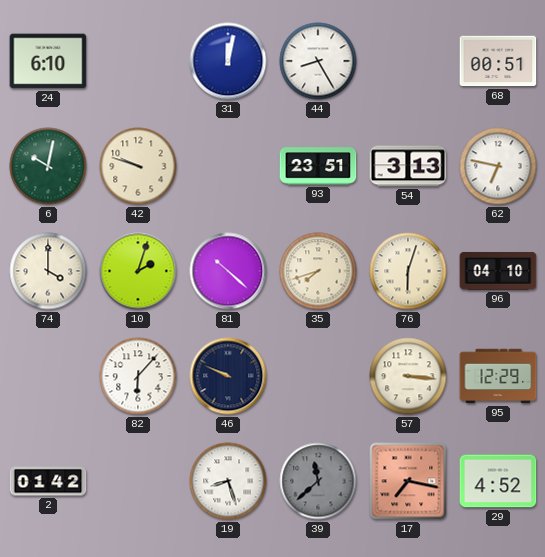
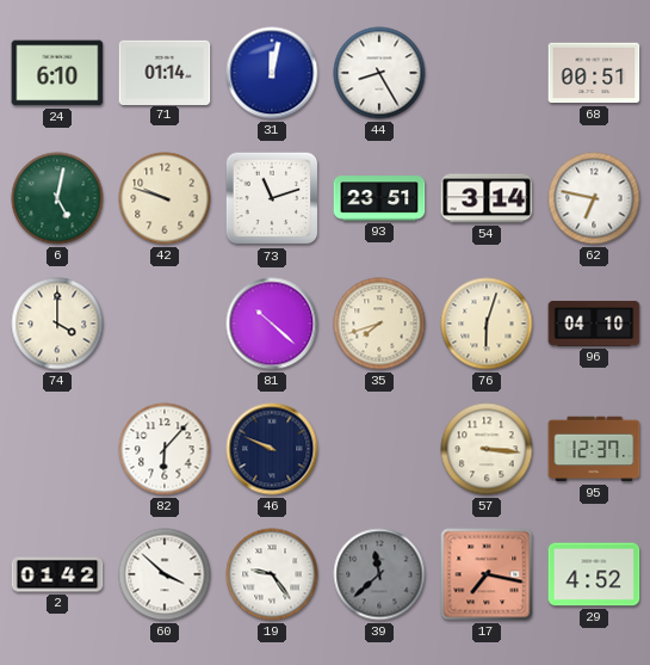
71: none -> 01:14 (165, 72)
6: 10:02 -> 5:02 (57, 198)
73: none -> 11:12 (272, 198)
54: 3:13 -> 3:14 (487, 198)
10: 2:03 -> none (138, 271)
95: 12:29 -> 12:37 (594, 449)
60: none -> 3:52 (165, 574)
19: 8:27 -> 9:24 (272, 574)
